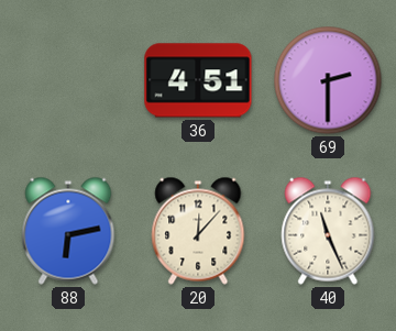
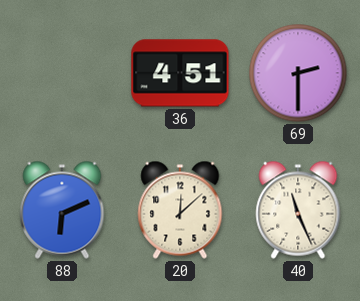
88: 6:13 -> 6:11 (62, 210)
20: 12:07 -> 12:08 (180, 210)
